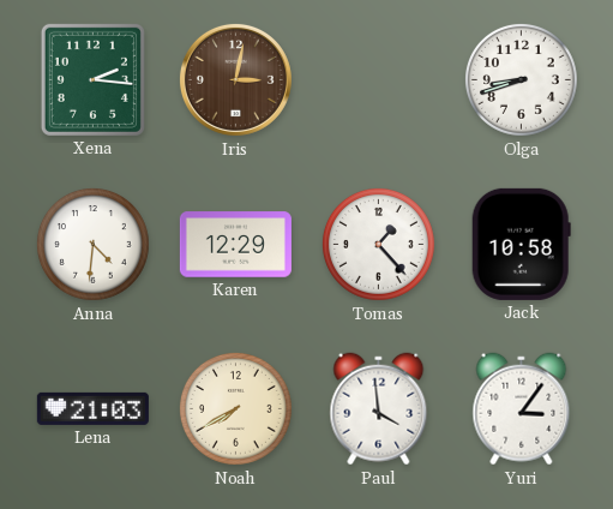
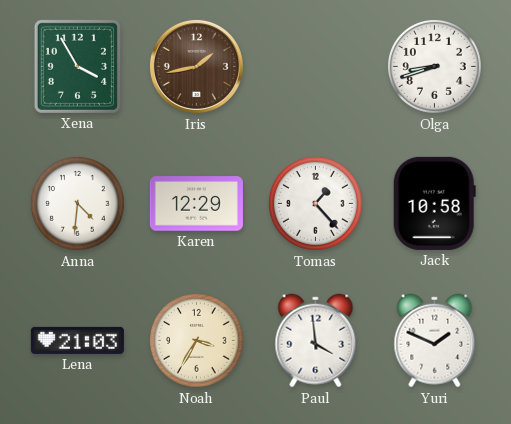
Xena: 2:16 -> 3:55 (77, 66)
Iris: 3:02 -> 1:43 (196, 66)
Noah: 7:40 -> 3:35 (196, 340)
Yuri: 3:06 -> 1:49 (435, 341)
